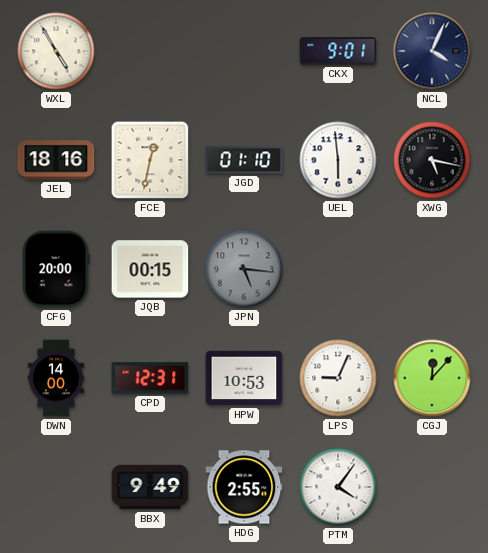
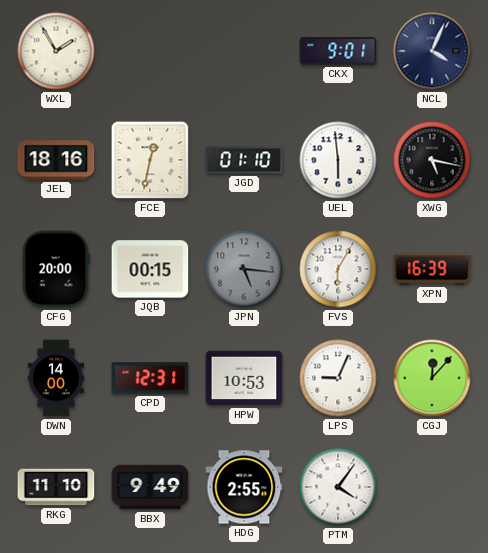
WXL: 4:55 -> 1:55 (56, 51)
FVS: none -> 6:05 (338, 269)
XPN: none -> 16:39 (432, 269)
RKG: none -> 11:10 (56, 487)
